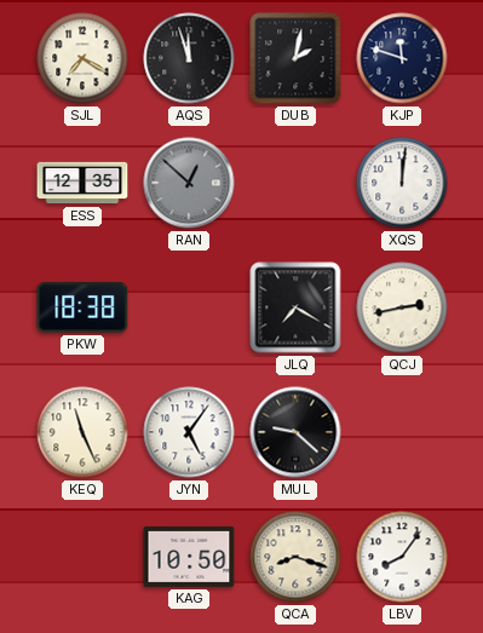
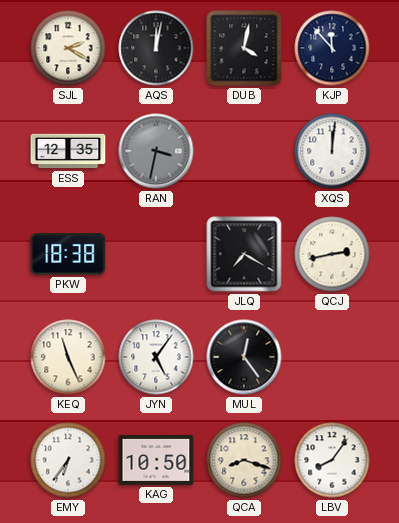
SJL: 7:20 -> 2:20 (68, 48)
AQS: 11:57 -> 12:02 (156, 48)
DUB: 2:02 -> 4:02 (244, 48)
KJP: 11:48 -> 11:53 (332, 48)
RAN: 12:52 -> 3:32 (156, 151)
MUL: 9:22 -> 12:24 (244, 357)
EMY: none -> 6:36 (68, 460)
